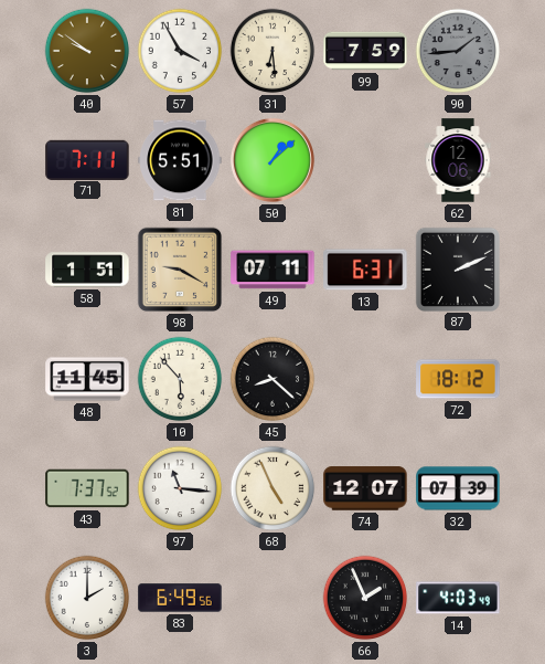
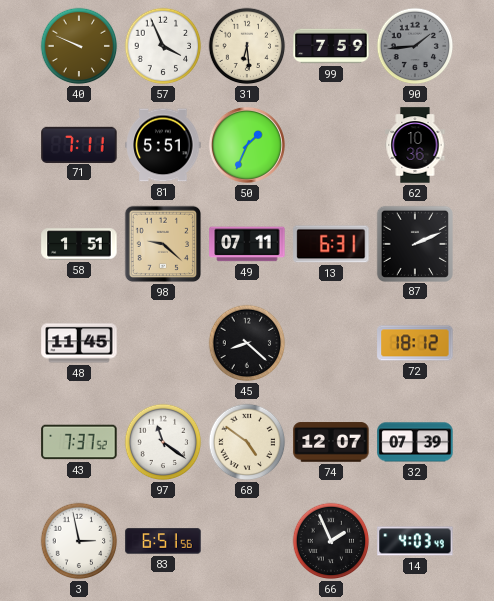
40: 9:51 -> 9:49 (79, 46)
57: 3:55 -> 3:56 (163, 46)
50: 1:08 -> 1:34 (247, 145)
62: 12:06 -> 10:36 (415, 145)
98: 9:20 -> 9:22 (163, 244)
10: 5:53 -> none (180, 379)
97: 11:16 -> 11:21 (163, 442)
68: 4:56 -> 4:51 (247, 442)
3: 2:00 -> 2:58 (79, 541)
83: 6:49 -> 6:51 (163, 541)
